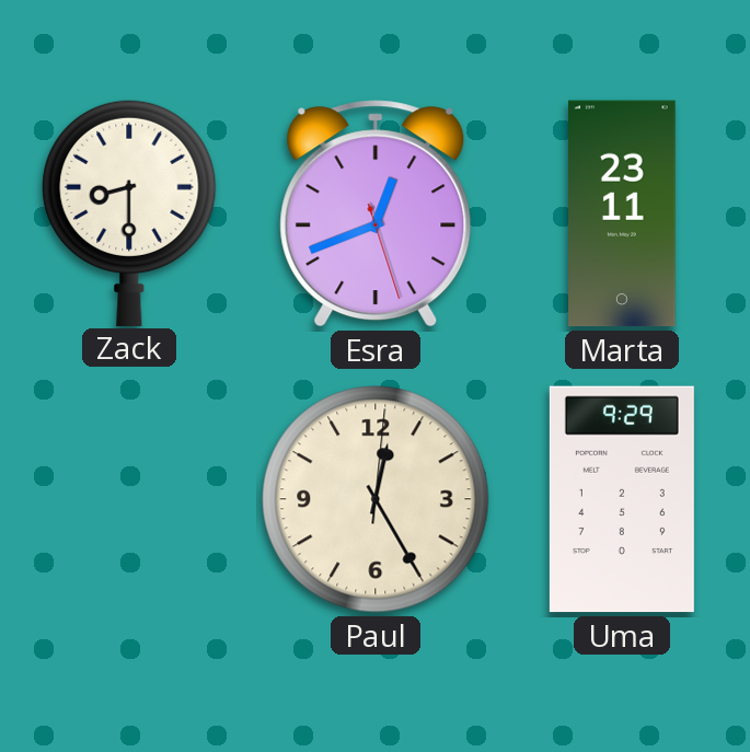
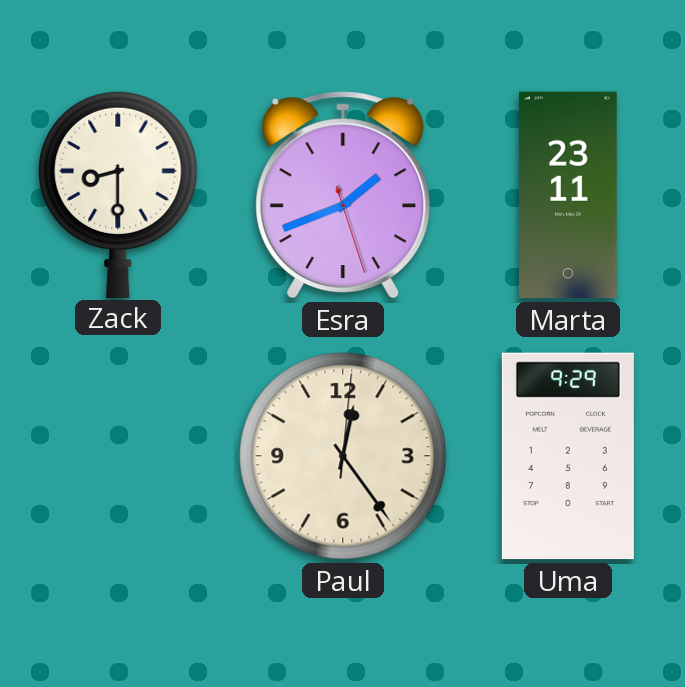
Esra: 12:41 -> 1:41 (343, 195)
Paul: 12:25 -> 12:24 (343, 456)
